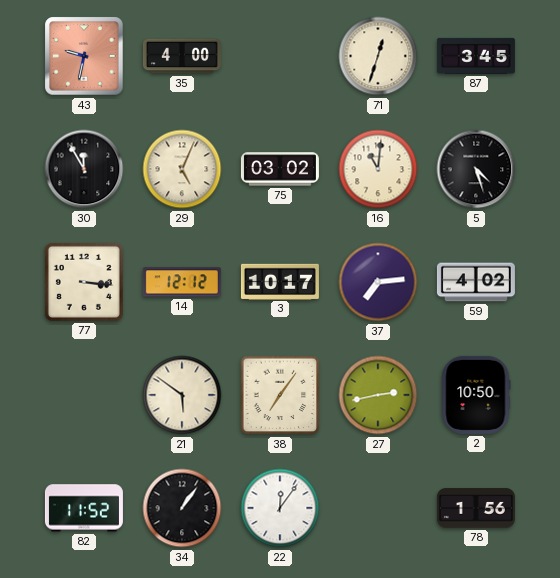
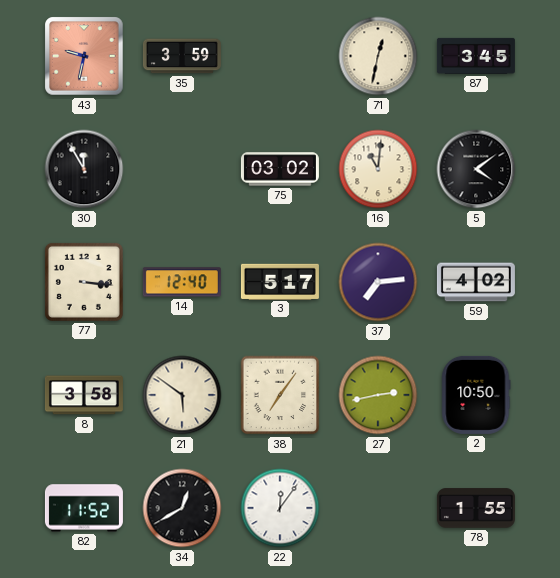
35: 4:00 -> 3:59 (182, 56)
71: 12:33 -> 12:32 (378, 56)
29: 5:04 -> none (182, 169)
5: 4:27 -> 4:09 (476, 169)
14: 12:12 -> 12:40 (182, 282)
3: 10:17 -> 5:17 (280, 281)
8: none -> 3:58 (84, 395)
34: 1:06 -> 12:40 (182, 508)
78: 1:56 -> 1:55 (476, 508)
